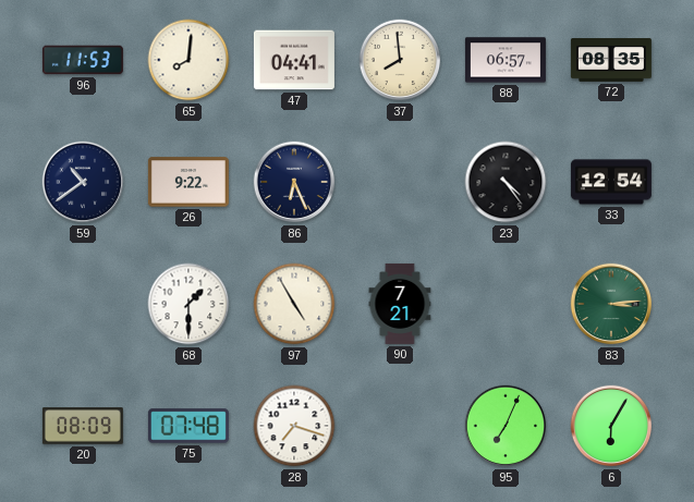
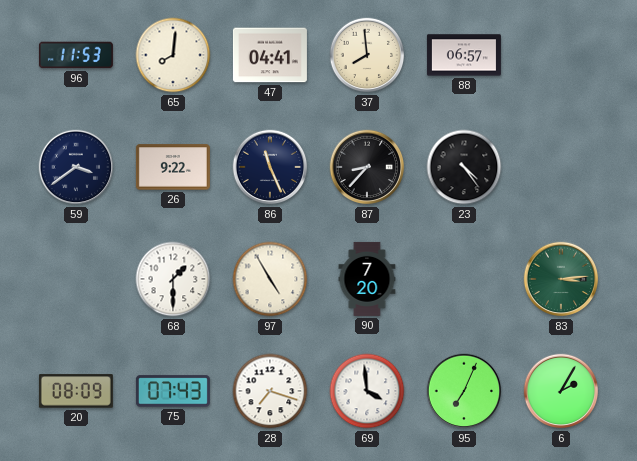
72: 08:35 -> none (611, 61)
59: 10:39 -> 3:39 (76, 167)
86: 6:26 -> 11:26 (270, 167)
87: none -> 8:37 (367, 167)
33: 12:54 -> none (611, 182)
90: 7:21 -> 7:20 (367, 279)
75: 07:48 -> 07:43 (173, 391)
69: none -> 3:59 (367, 391)
6: 6:05 -> 2:05 (561, 391)
